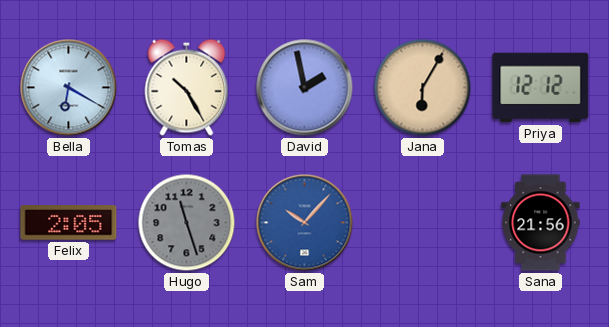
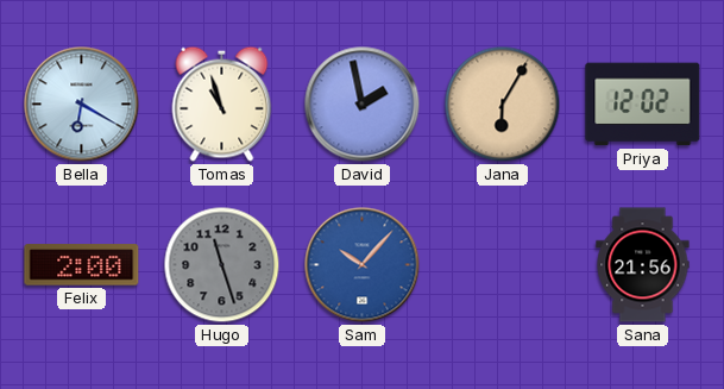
Tomas: 10:25 -> 10:57 (222, 103)
Priya: 12:12 -> 12:02 (643, 105)
Felix: 2:05 -> 2:00 (82, 265)
